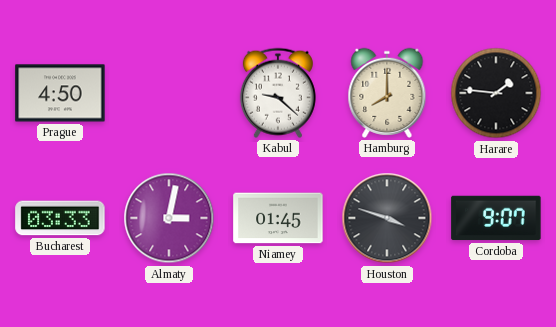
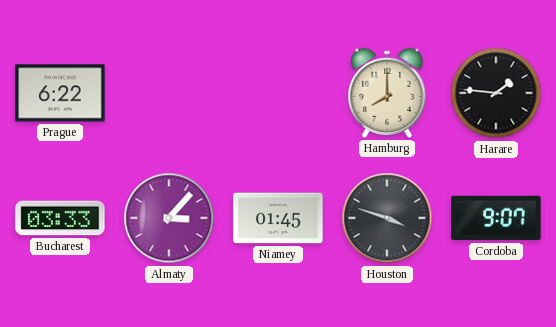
Prague: 4:50 -> 6:22 (60, 93)
Kabul: 9:22 -> none (278, 93)
Almaty: 3:02 -> 3:07 (169, 218)
